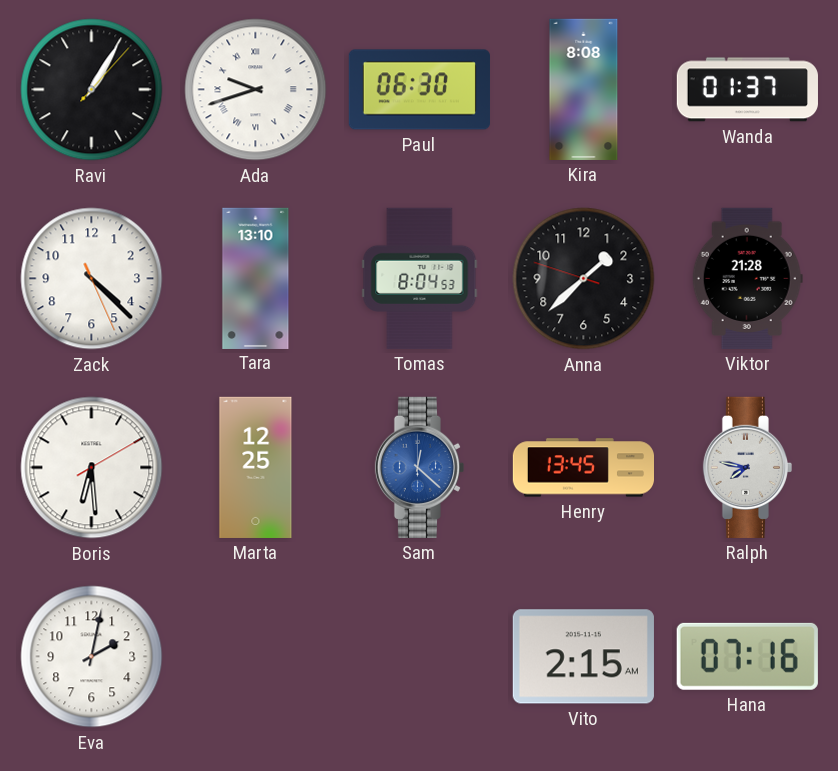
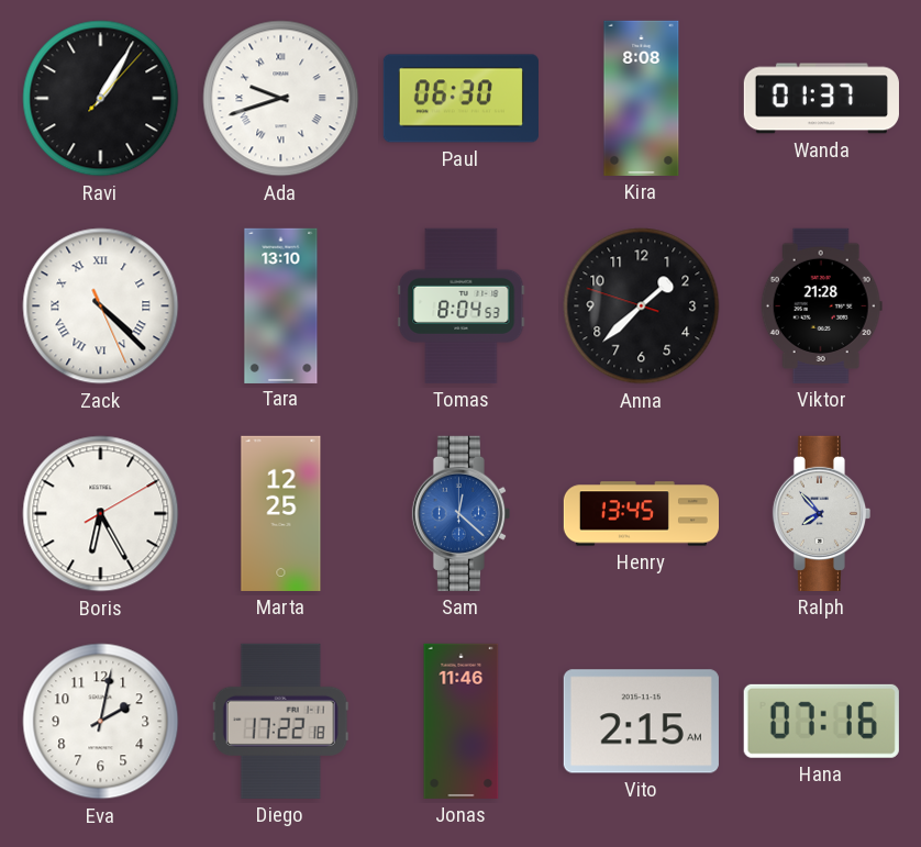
Zack numerals: Arabic -> Roman (101, 307)
Boris: 6:29 -> 6:25 (101, 514)
Ralph: 7:47 -> 7:53 (821, 513)
Diego: none -> 17:22 (280, 721)
Jonas: none -> 11:46 (462, 721)
